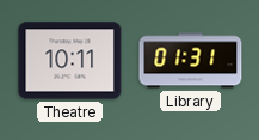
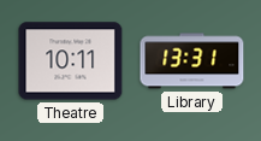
Library: 01:31 -> 13:31 (192, 61)
